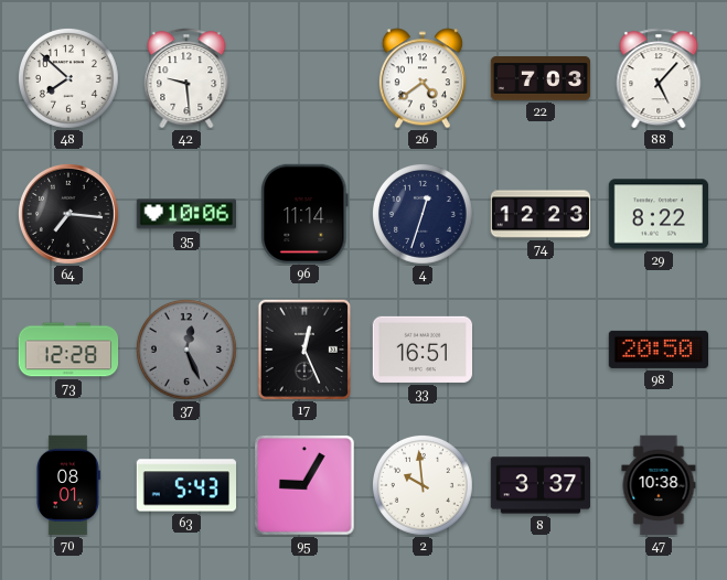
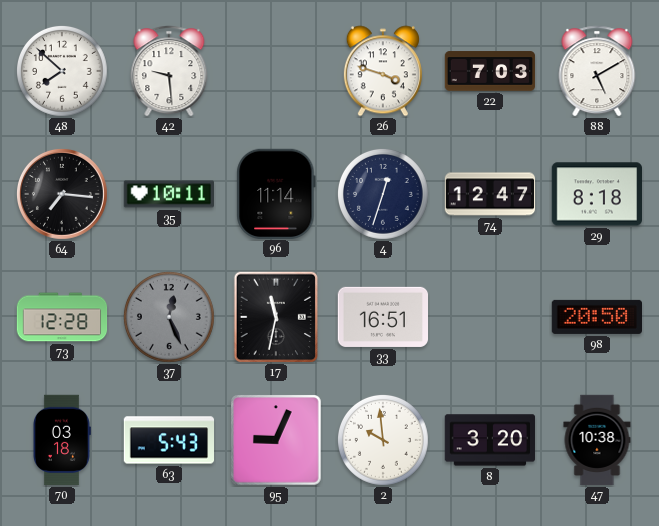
26: 4:39 -> 3:48 (383, 71)
88: 5:07 -> 5:10 (597, 71)
35: 10:06 -> 10:11 (168, 194)
74: 12:23 -> 12:47 (490, 194)
29: 8:22 -> 8:18 (596, 194)
17: 12:26 -> 11:32 (276, 317)
70: 08:01 -> 03:18 (62, 440)
95: 9:05 -> 9:04 (276, 440)
8: 3:37 -> 3:20 (490, 440)
